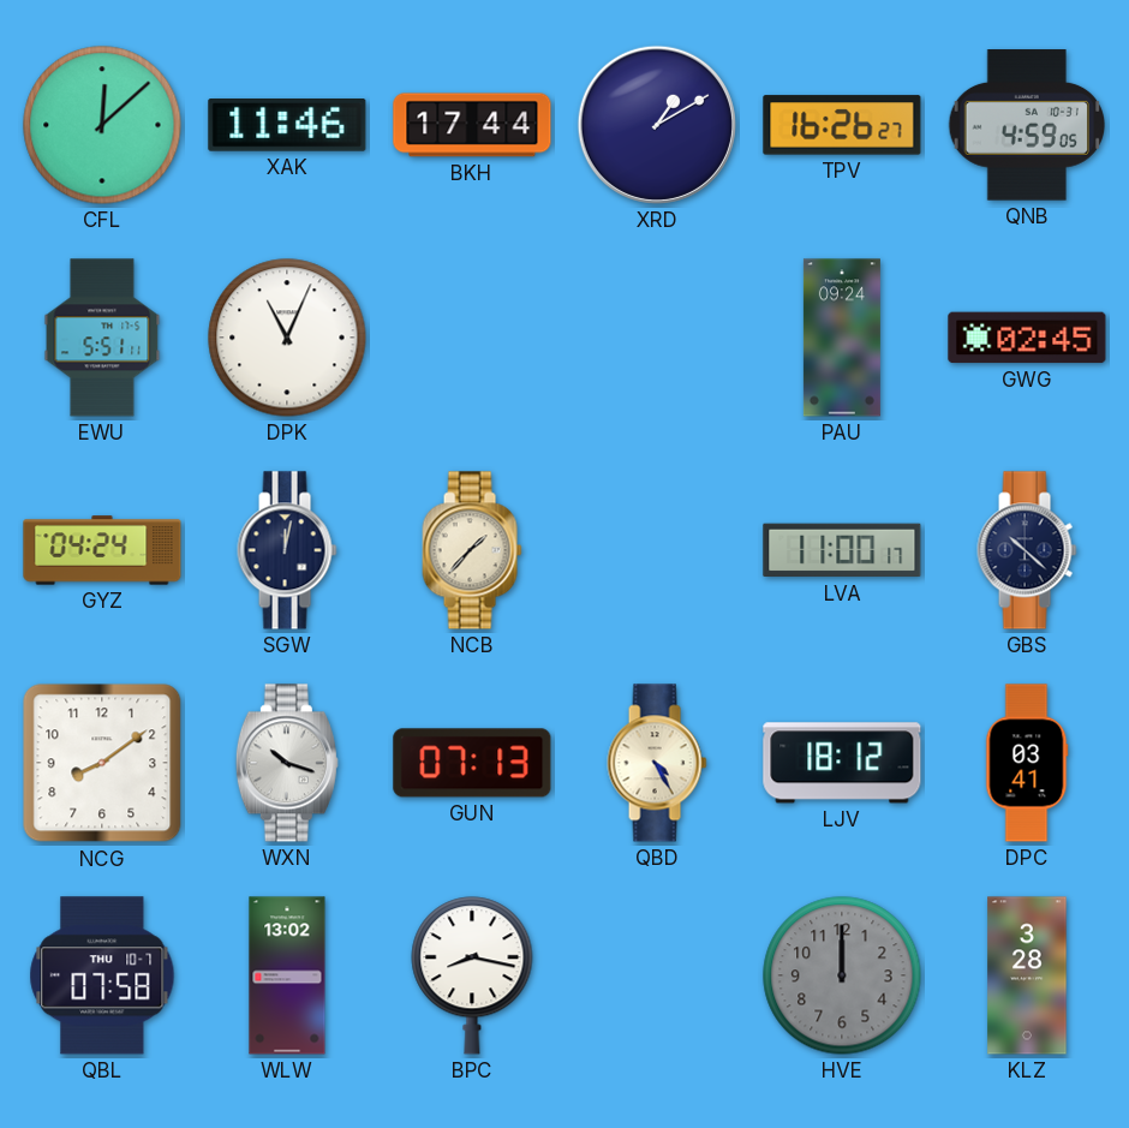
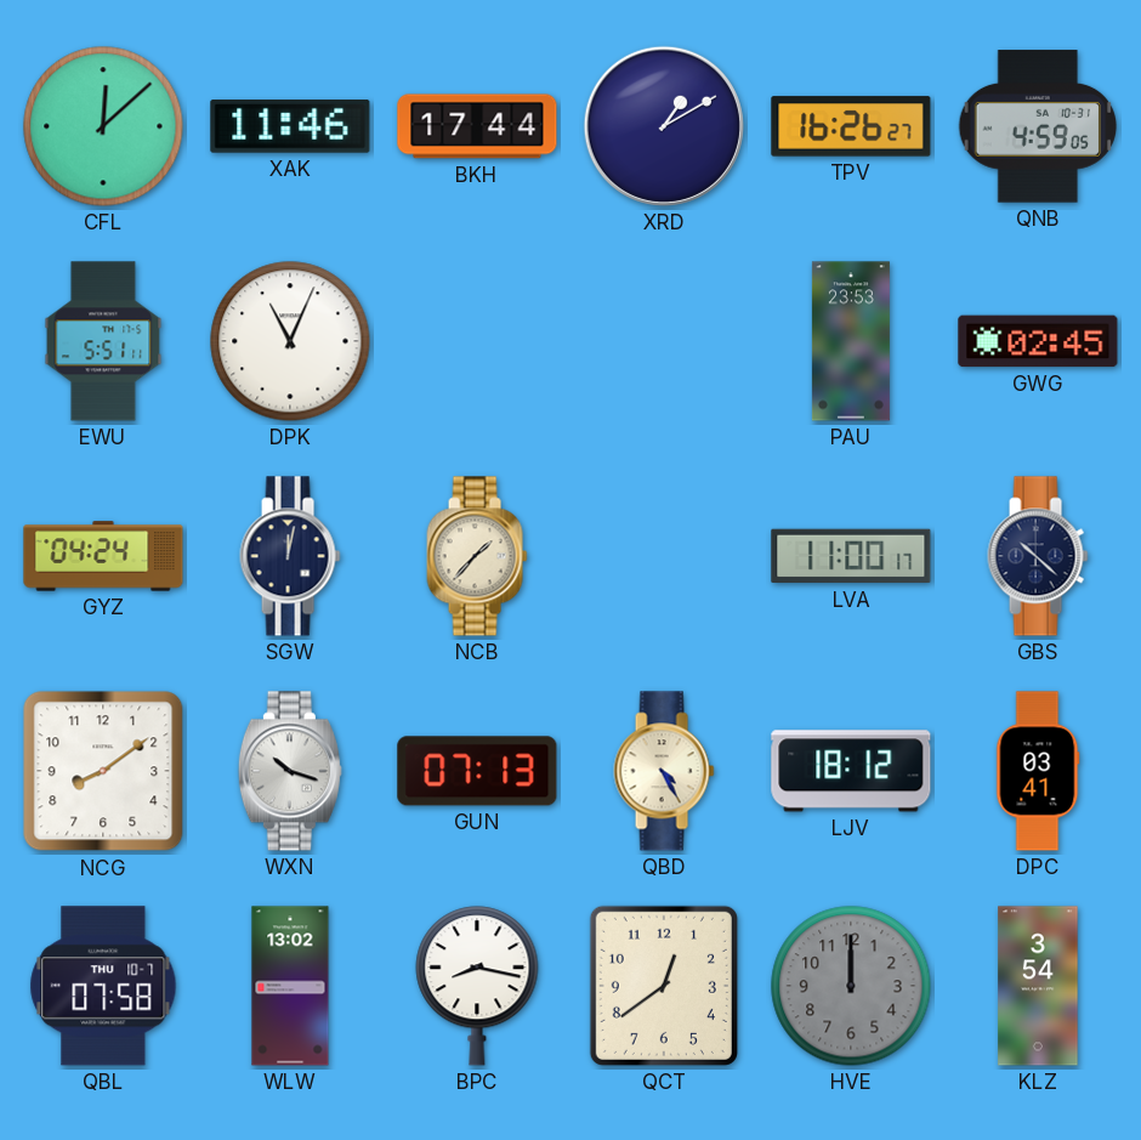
PAU: 09:24 -> 23:53 (851, 341)
QCT: none -> 12:39 (664, 986)
KLZ: 3:28 -> 3:54 (1038, 986)
